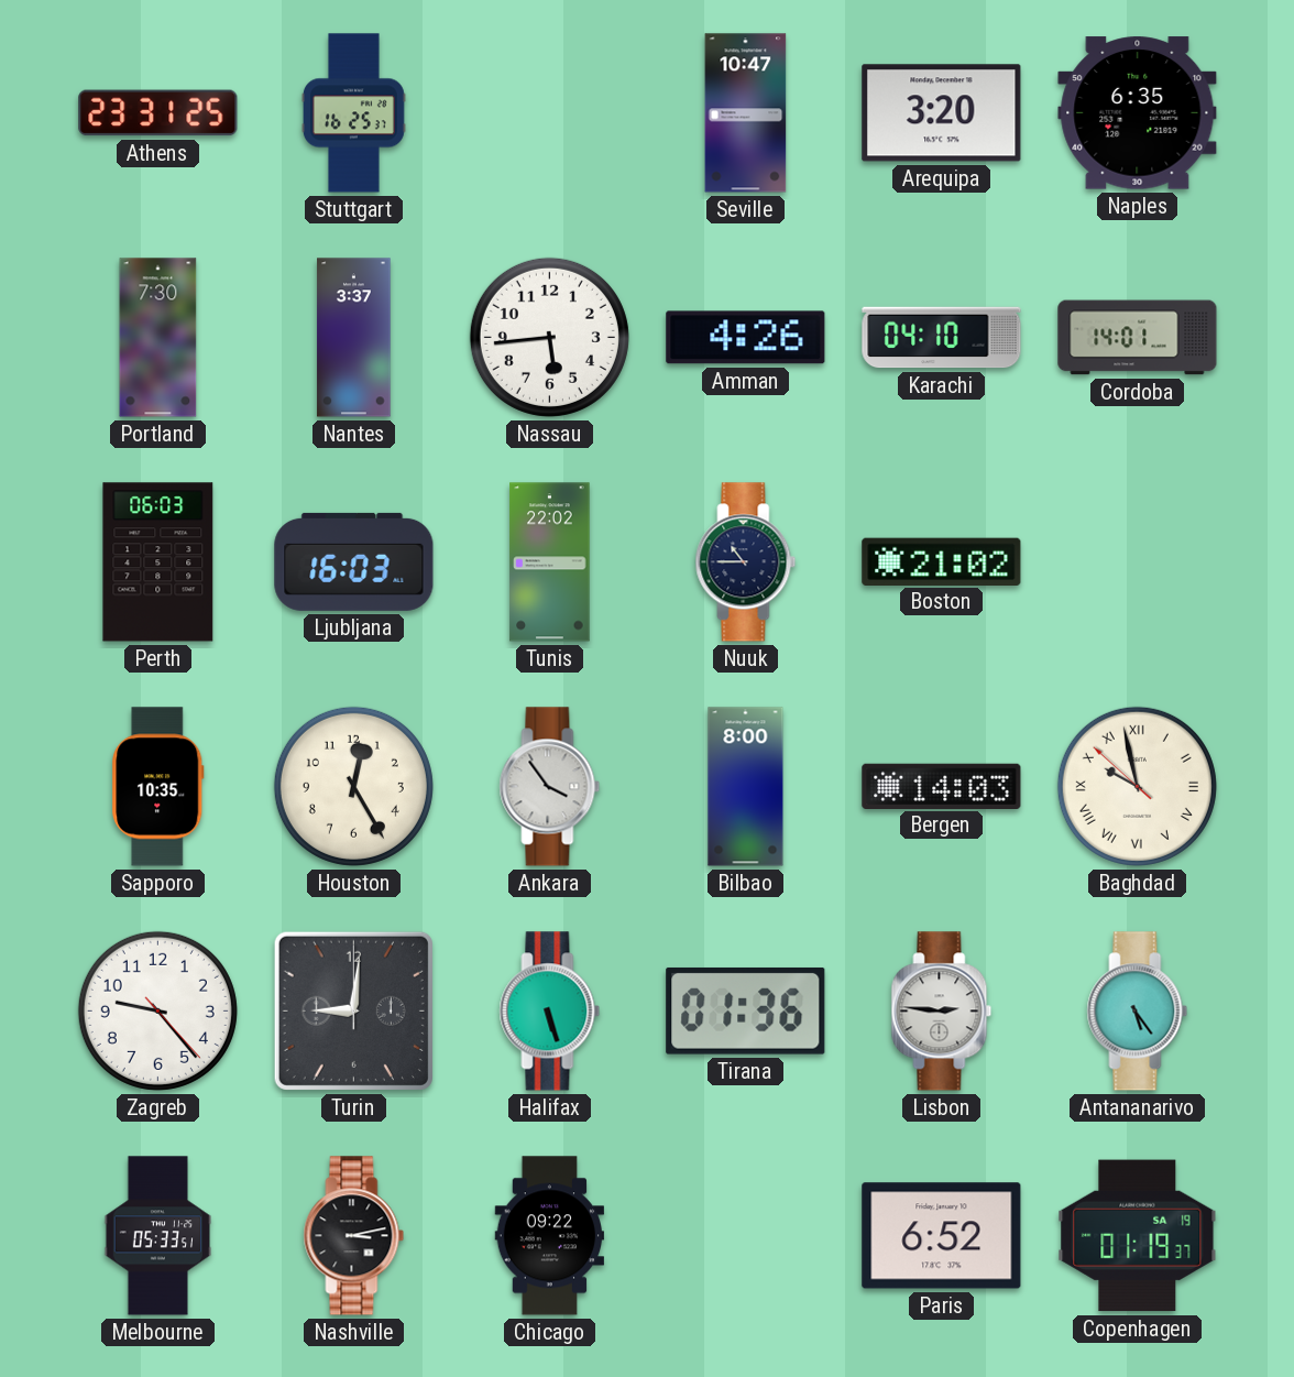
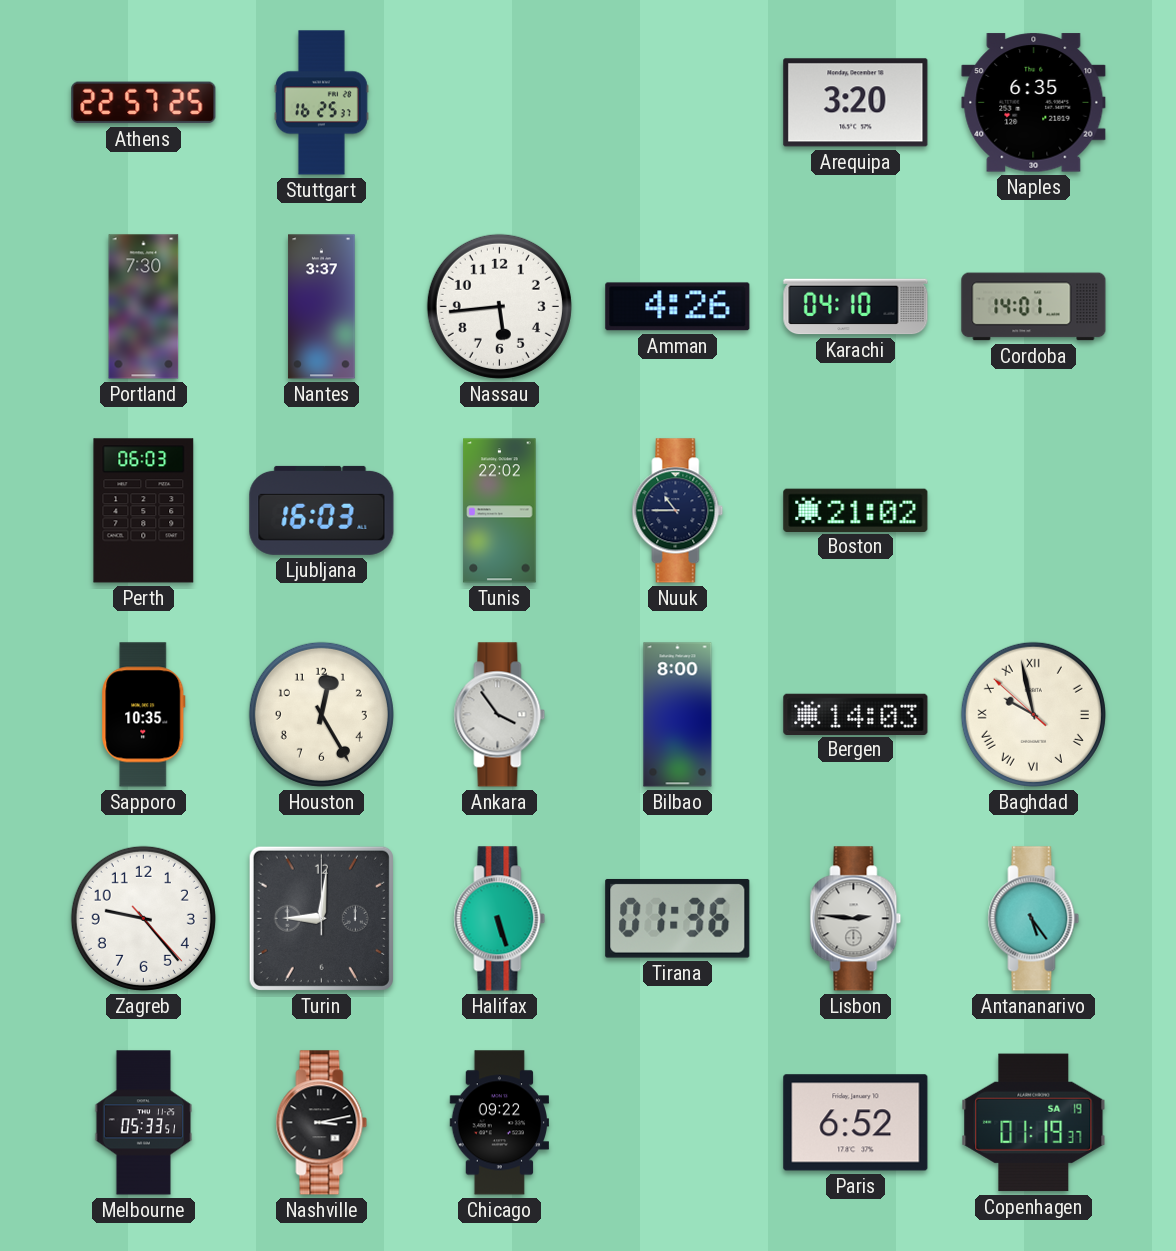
Athens: 23:31 -> 22:57 (144, 103)
Seville: 10:47 -> none (746, 113)
